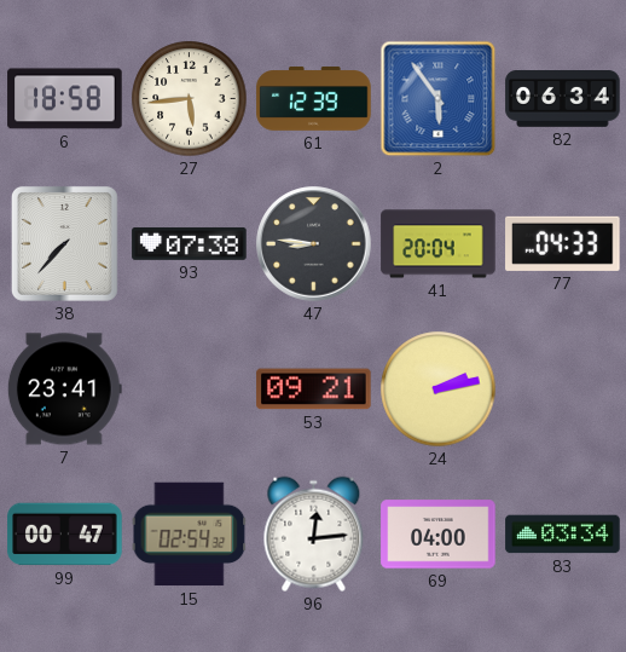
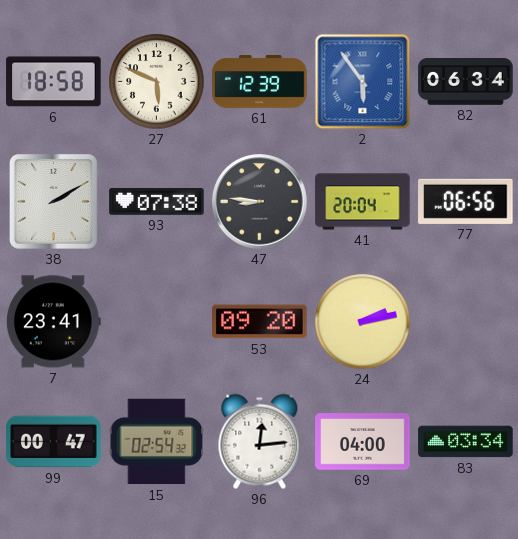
27: 5:44 -> 5:49 (157, 82)
38: 7:37 -> 2:10 (53, 201)
77: 04:33 -> 06:56 (466, 201)
53: 09:21 -> 09:20 (260, 322)
